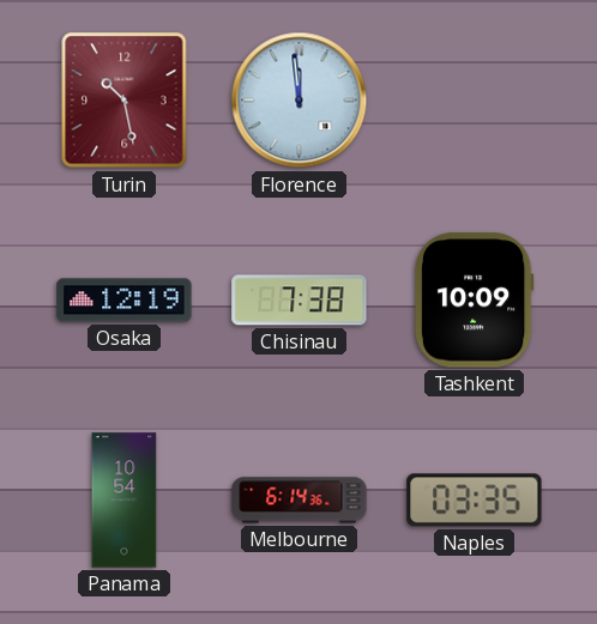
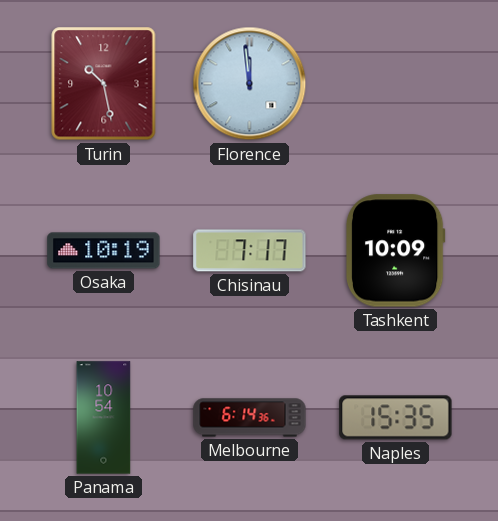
Osaka: 12:19 -> 10:19 (104, 251)
Chisinau: 7:38 -> 7:17 (250, 251)
Naples: 03:35 -> 15:35 (396, 418)
